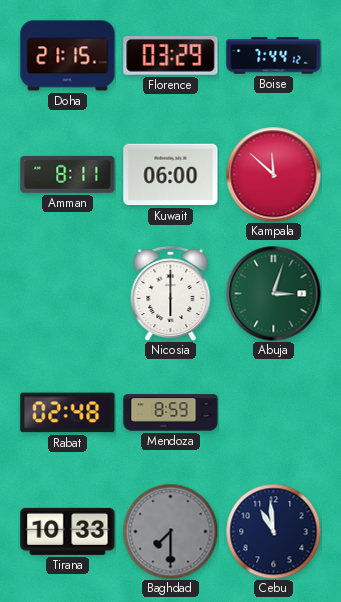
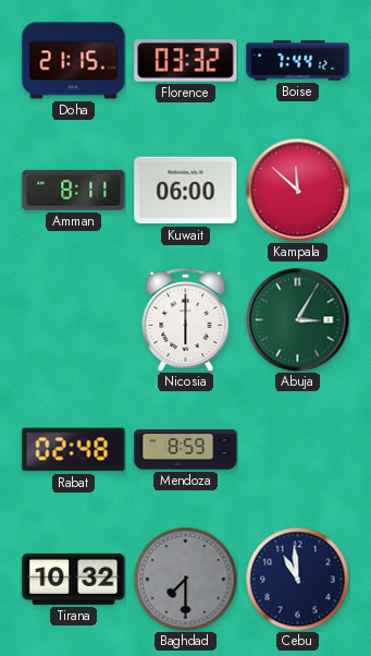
Florence: 03:29 -> 03:32 (186, 61)
Abuja: 3:03 -> 3:05 (297, 319)
Tirana: 10:33 -> 10:32 (74, 579)
